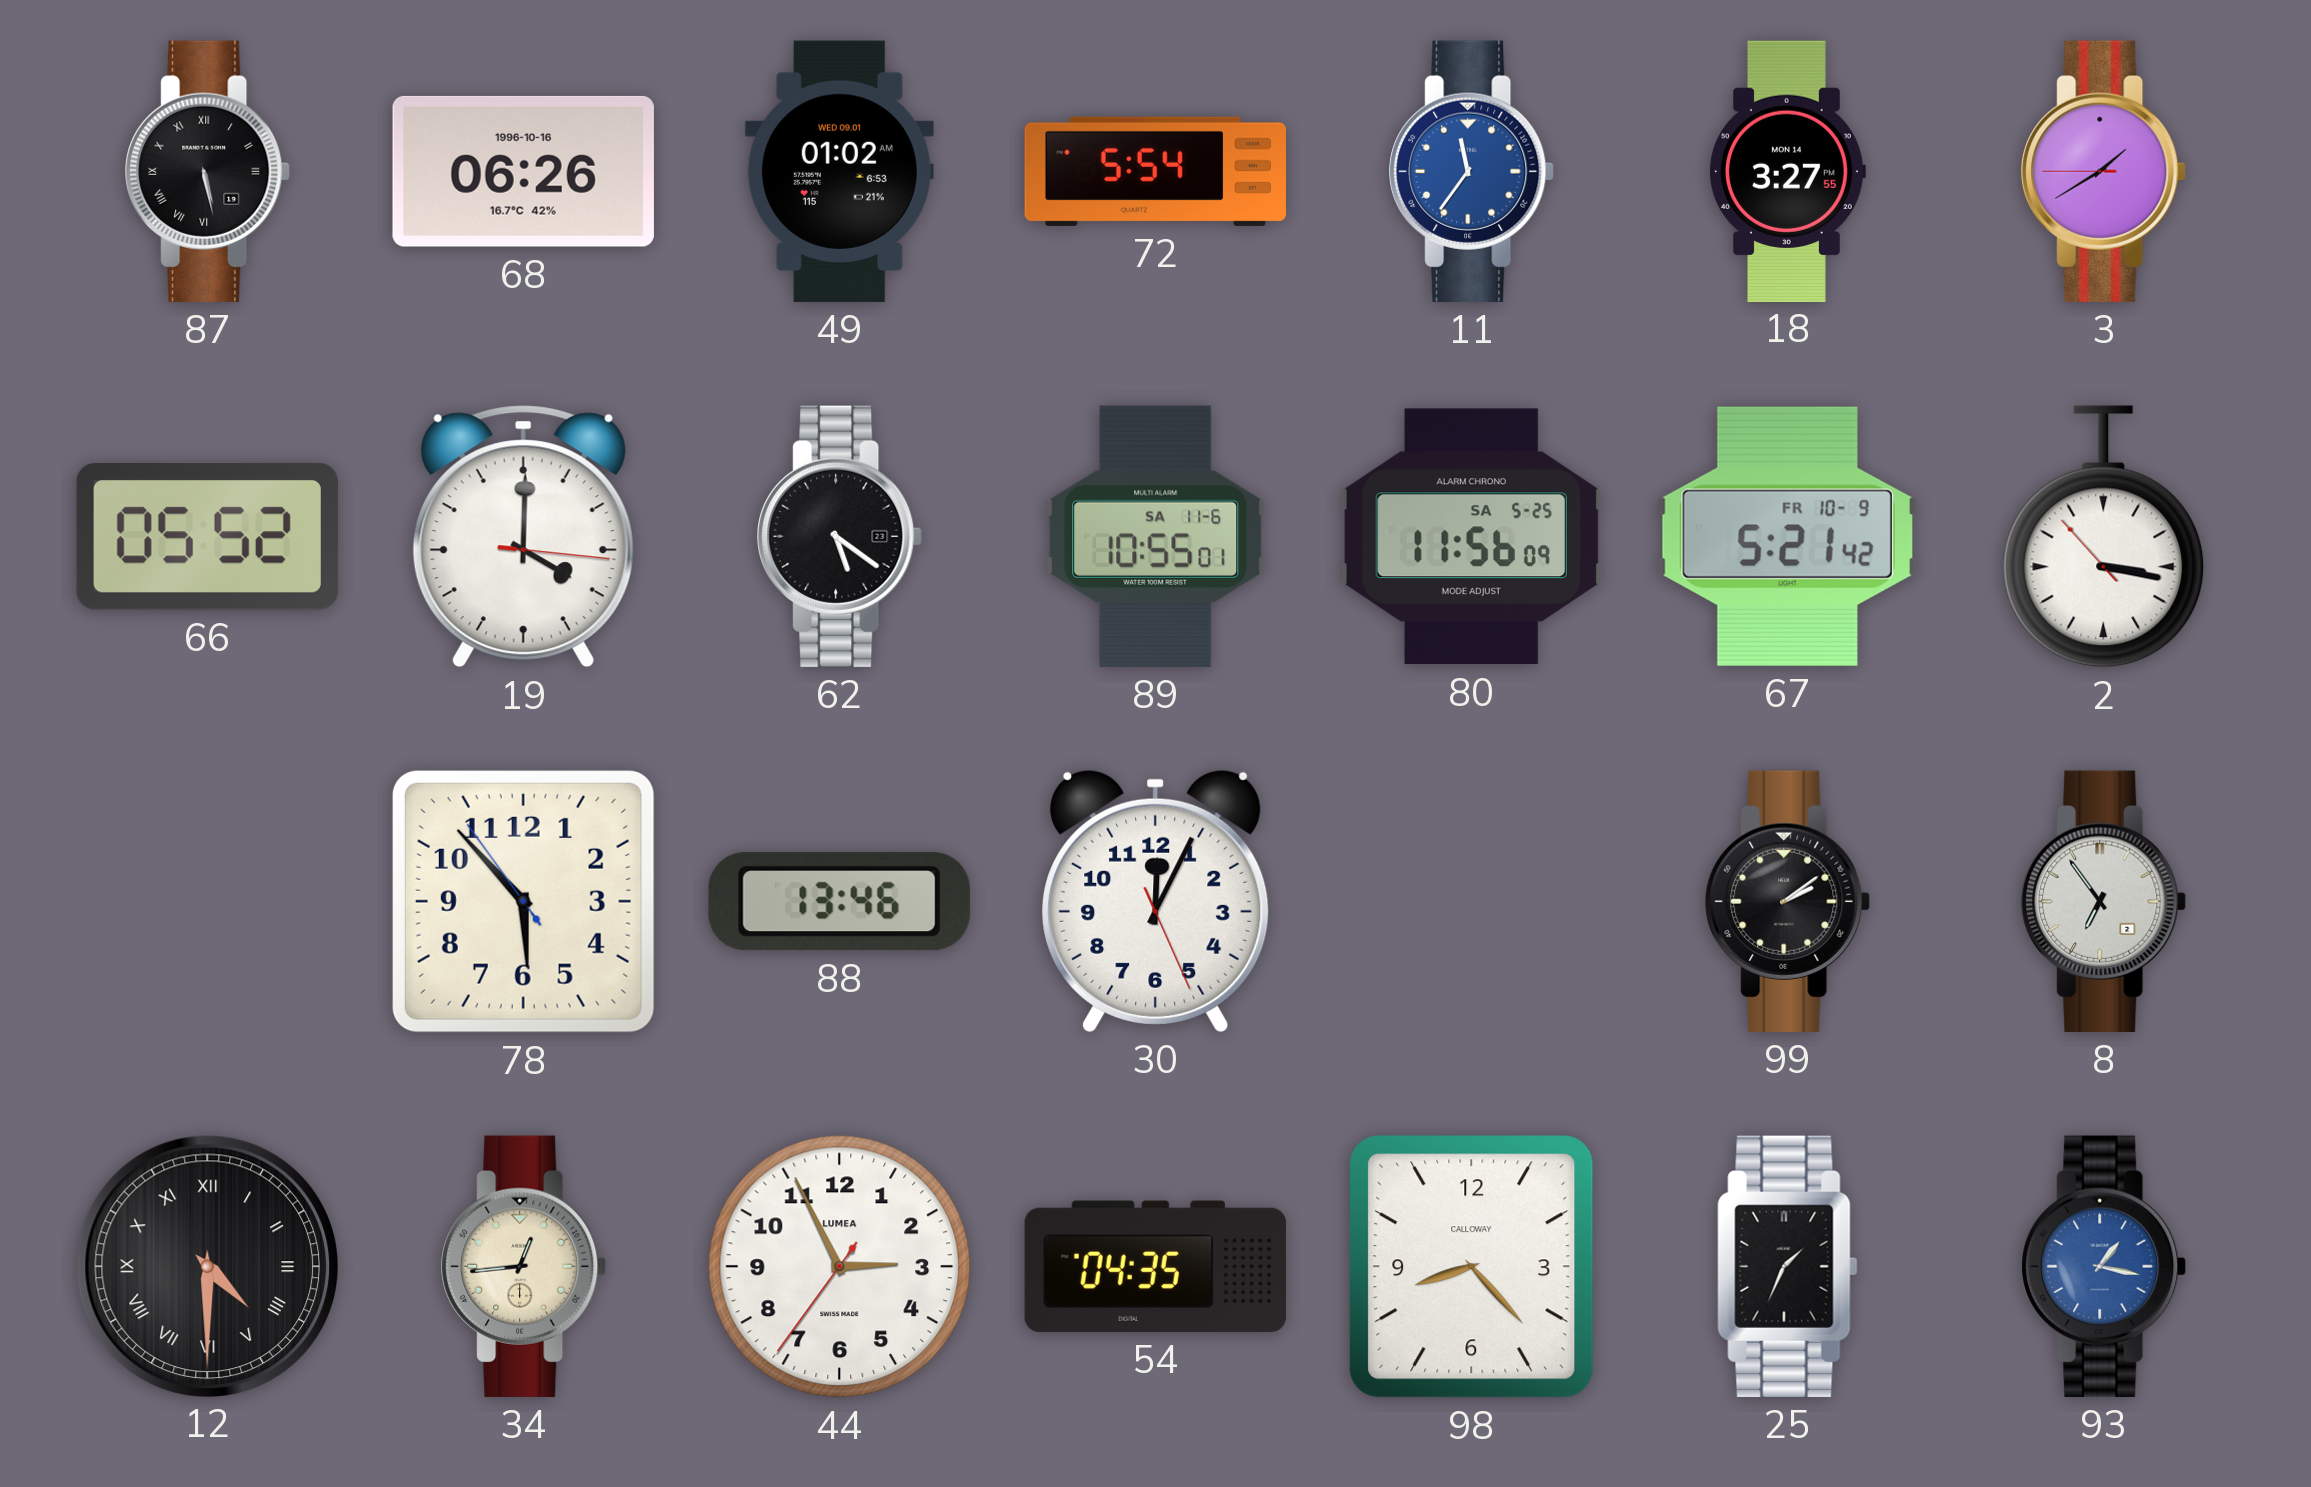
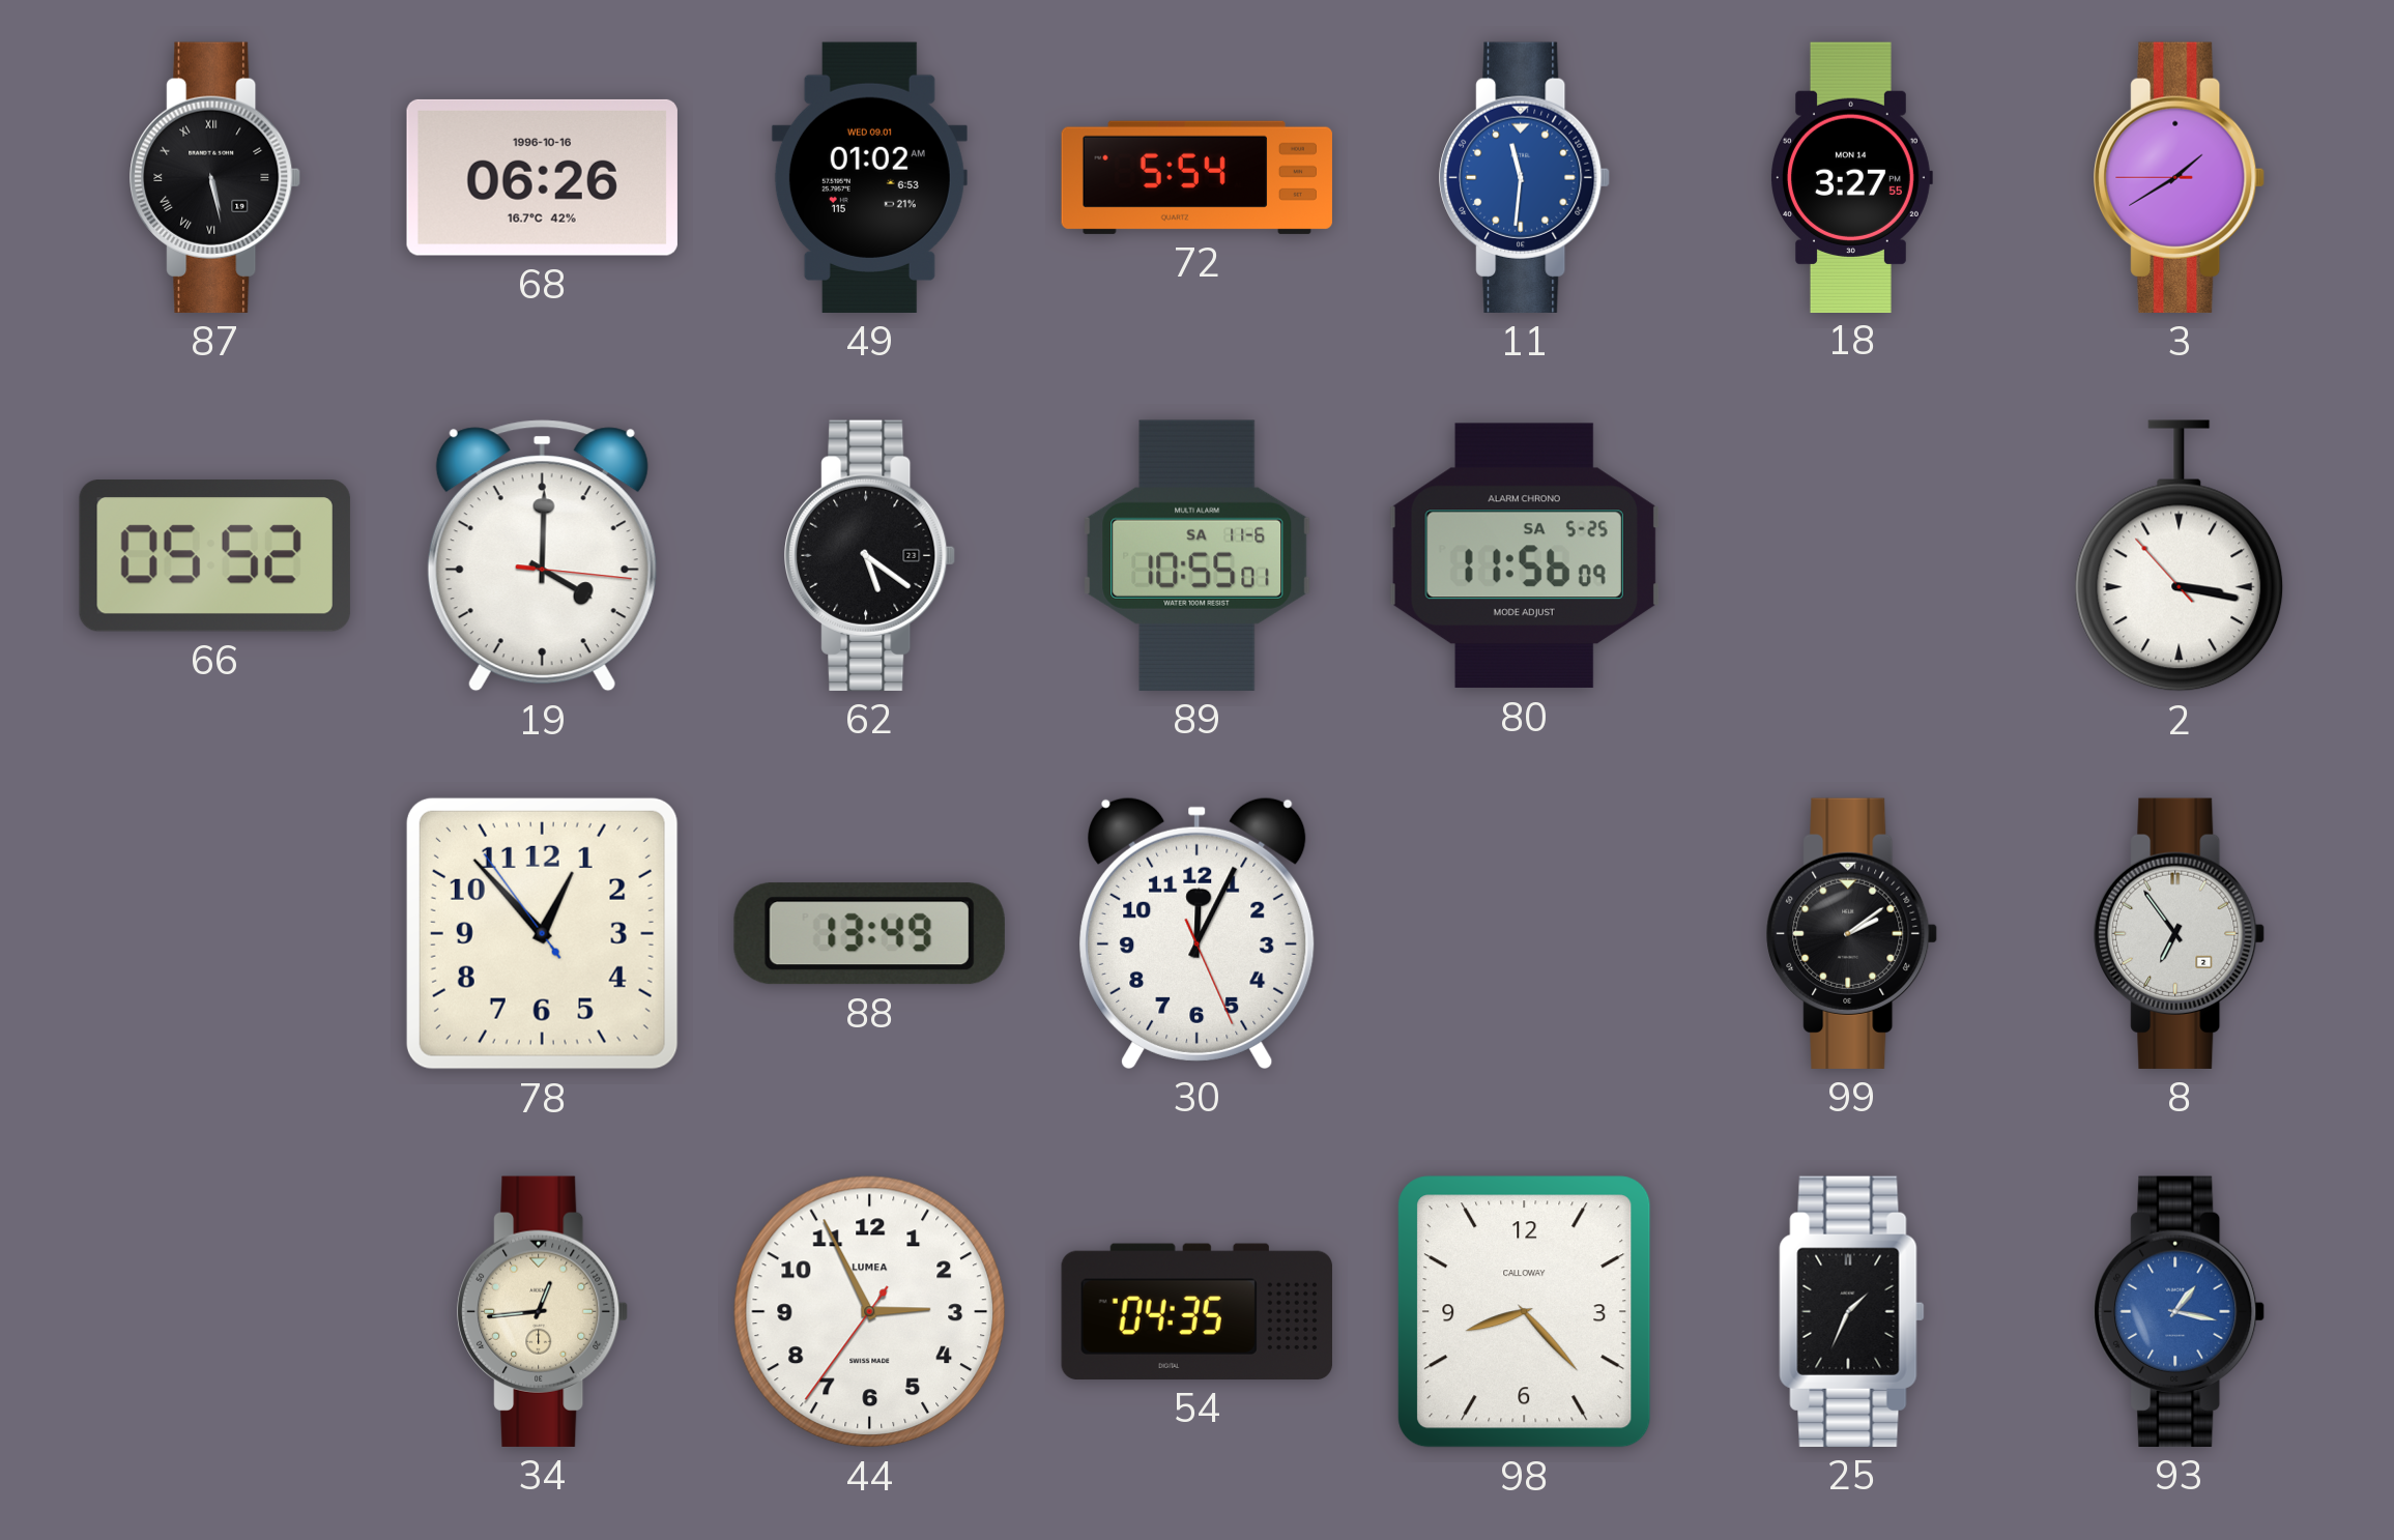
11: 11:36 -> 11:31 (1525, 177)
67: 5:21 -> none (1787, 536)
78: 5:52 -> 12:52 (542, 933)
88: 13:46 -> 13:49 (869, 934)
12: 4:30 -> none (207, 1266)
